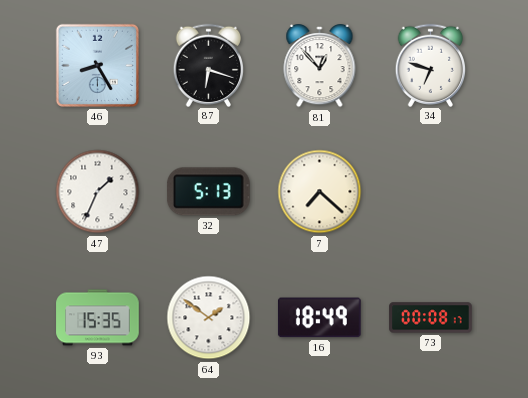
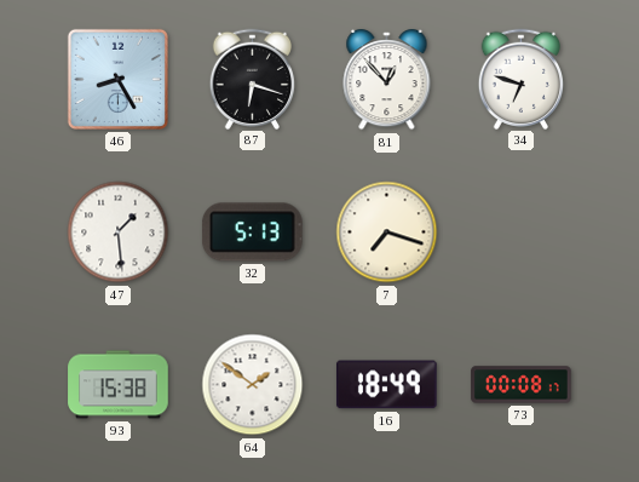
47: 1:34 -> 1:29 (119, 233)
7: 7:22 -> 7:18 (387, 233)
93: 15:35 -> 15:38 (119, 385)
